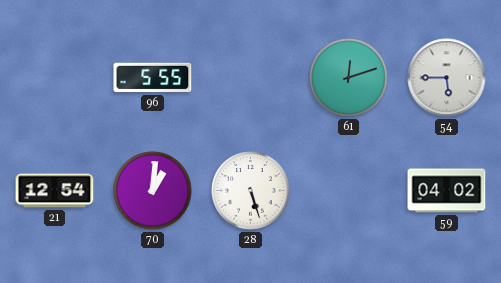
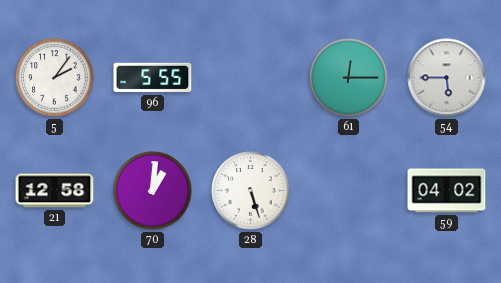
5: none -> 2:06 (55, 78)
61: 12:12 -> 12:15 (349, 78)
21: 12:54 -> 12:58 (55, 191)
